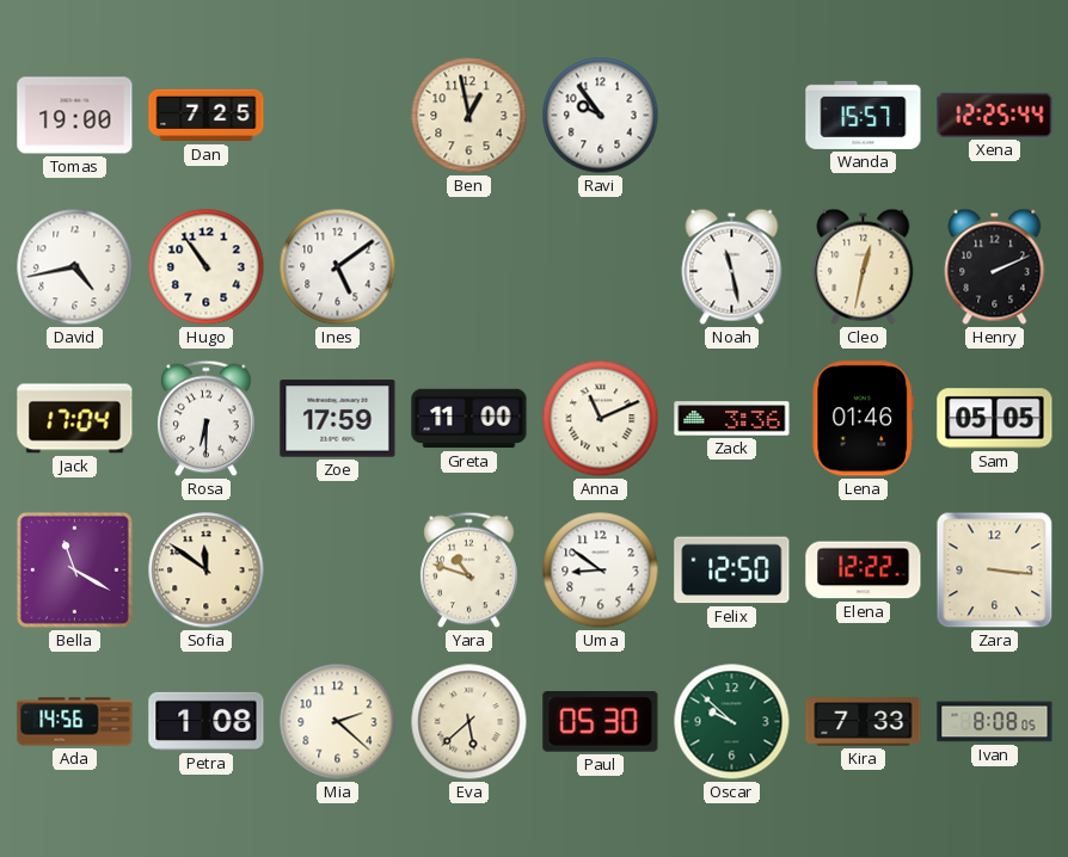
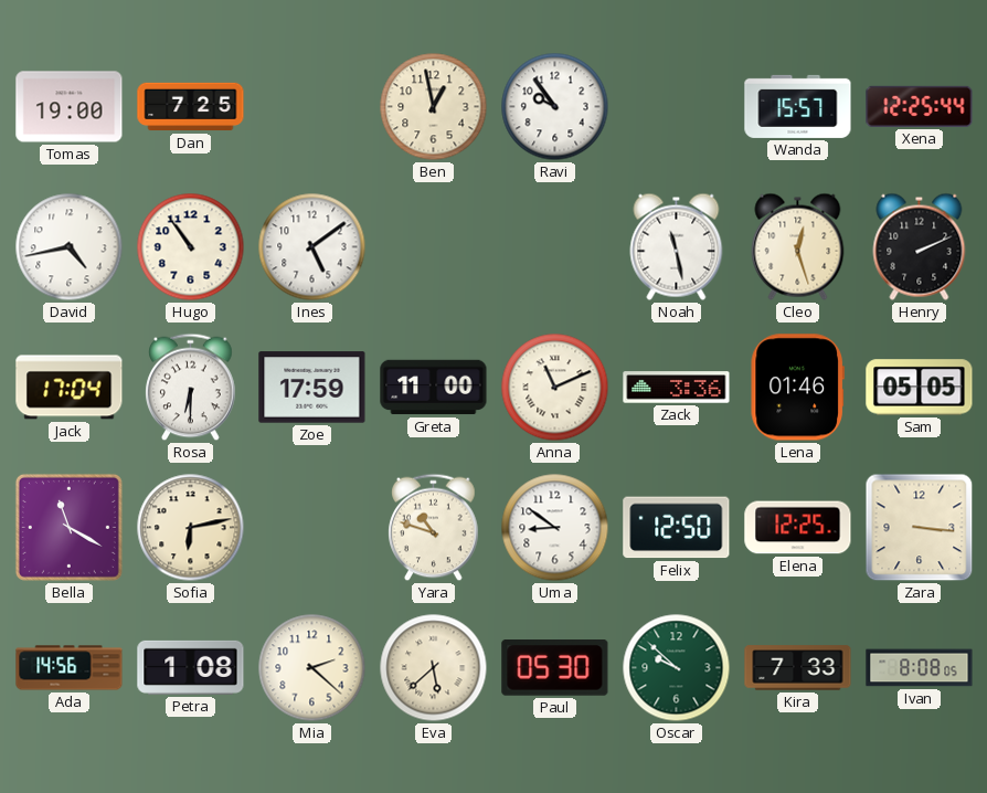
Cleo: 12:32 -> 12:27 (798, 246)
Sofia: 11:51 -> 6:13 (191, 528)
Elena: 12:22 -> 12:25 (798, 528)
